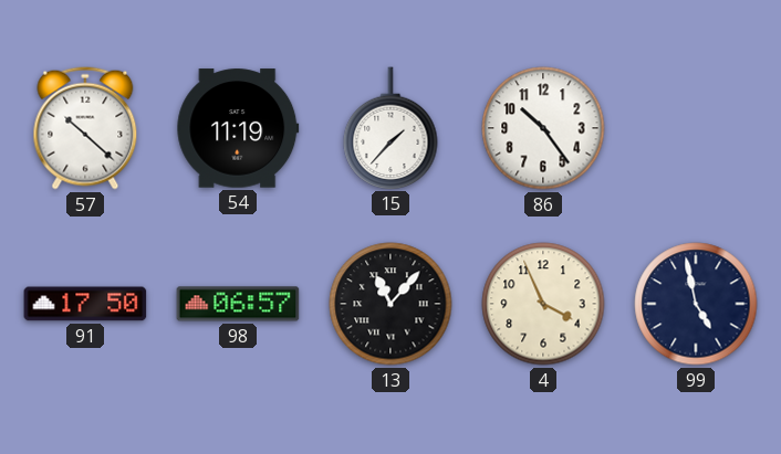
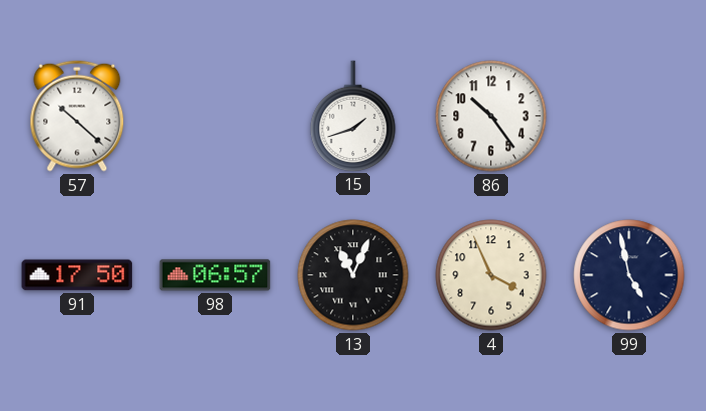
54: 11:19 -> none (238, 128)
15: 1:37 -> 1:42 (353, 116)
13: 11:07 -> 11:04 (353, 275)
